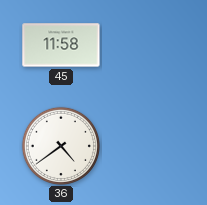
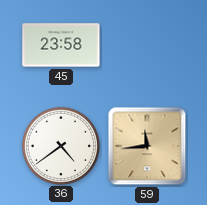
45: 11:58 -> 23:58 (61, 45)
59: none -> 11:44 (147, 146)
